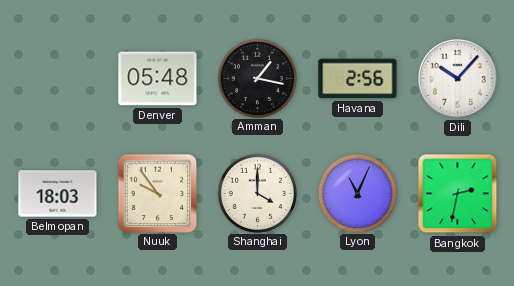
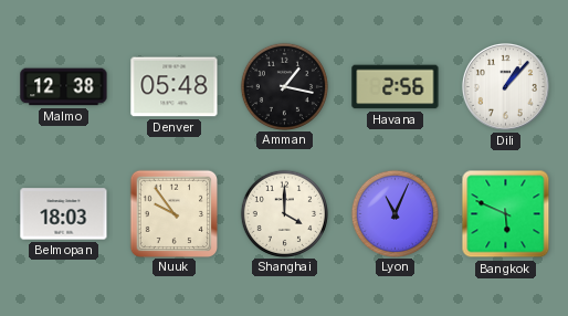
Malmo: none -> 12:38 (64, 87)
Dili: 10:07 -> 1:07 (505, 86)
Bangkok: 2:32 -> 5:49 (506, 214)
